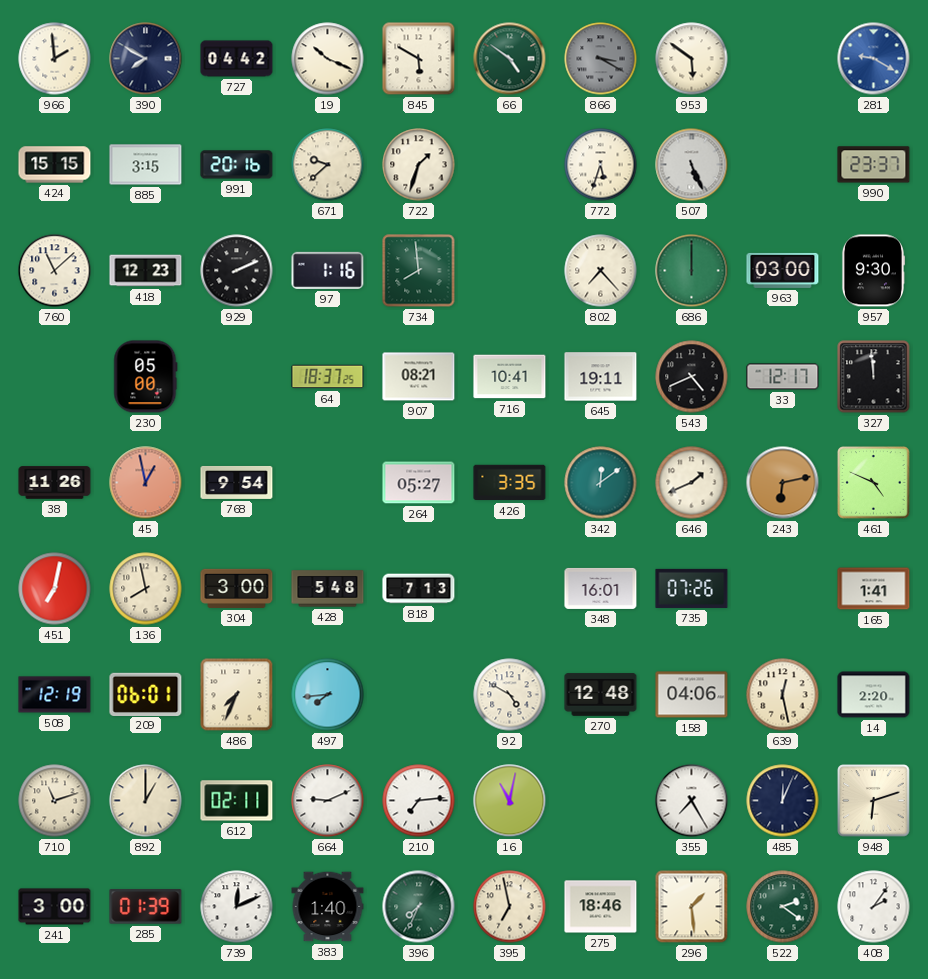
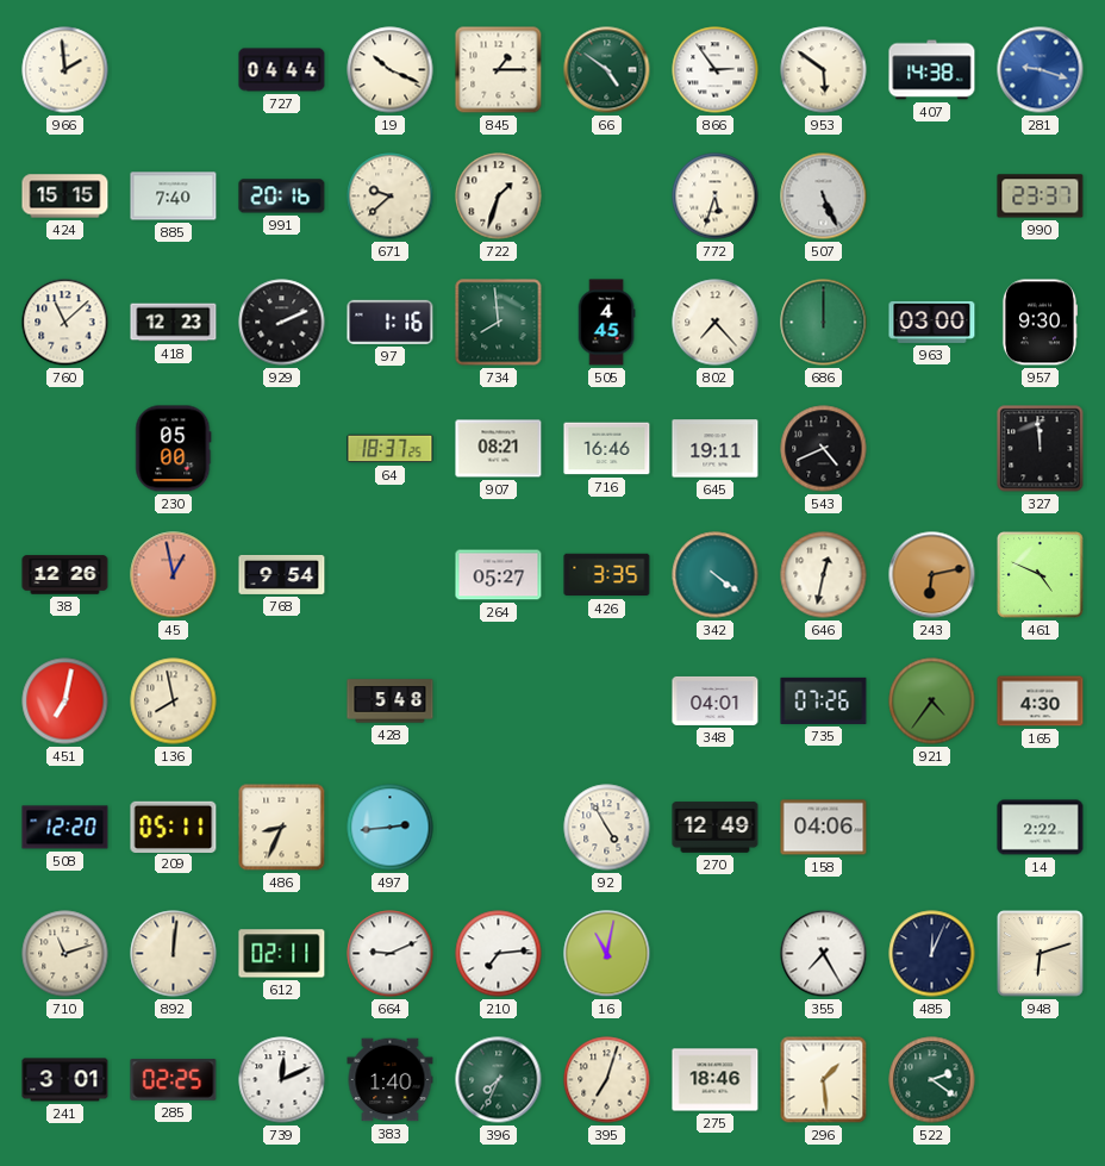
390: 7:50 -> none (146, 59)
727: 04:42 -> 04:44 (282, 70)
845: 5:50 -> 1:15 (499, 70)
866: 3:20 -> 2:54 (716, 70)
866 dial: grey -> white (716, 70)
407: none -> 14:38 (932, 70)
281: 9:20 -> 9:18 (1041, 70)
885: 3:15 -> 7:40 (174, 197)
505: none -> 4:45 (606, 323)
716: 10:41 -> 16:46 (607, 449)
33: 12:17 -> none (783, 377)
38: 11:26 -> 12:26 (65, 575)
342: 12:09 -> 4:21 (716, 575)
646: 1:41 -> 12:32 (824, 575)
304: 3:00 -> none (237, 588)
818: 7:13 -> none (419, 589)
348: 16:01 -> 04:01 (716, 700)
921: none -> 4:36 (932, 702)
165: 1:41 -> 4:30 (1041, 702)
508: 12:19 -> 12:20 (65, 828)
209: 06:01 -> 05:11 (174, 827)
486: 7:34 -> 8:34 (282, 828)
497: 7:44 -> 2:44 (391, 828)
92: 4:50 -> 4:55 (607, 828)
270: 12:48 -> 12:49 (716, 828)
639: 12:28 -> none (783, 695)
14: 2:20 -> 2:22 (1041, 828)
892: 1:00 -> 12:01 (174, 954)
241: 3:00 -> 3:01 (65, 1080)
285: 01:39 -> 02:25 (174, 1080)
395: 6:58 -> 7:03 (607, 1080)
408: 2:06 -> none (874, 907)
